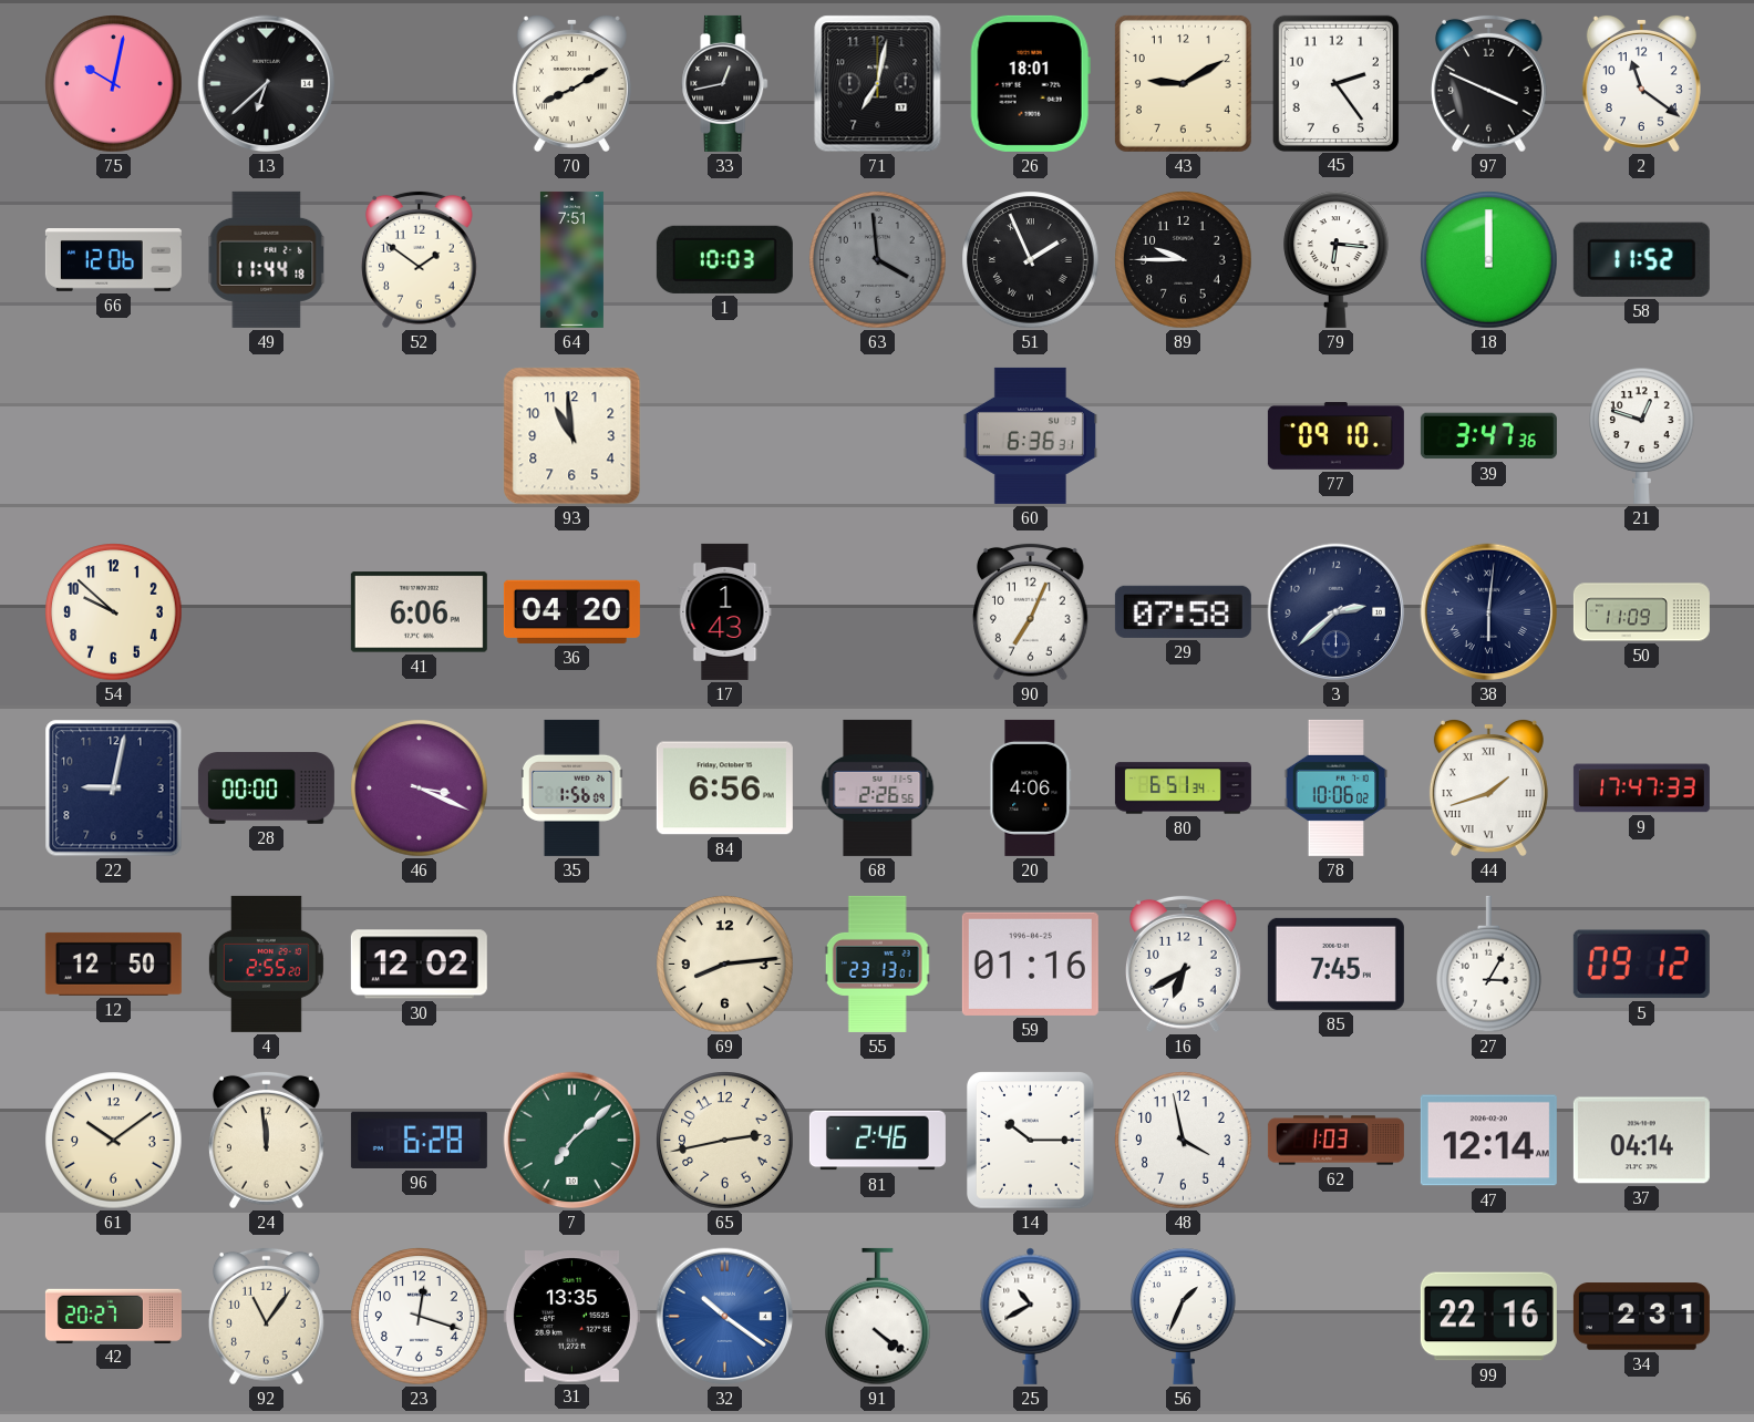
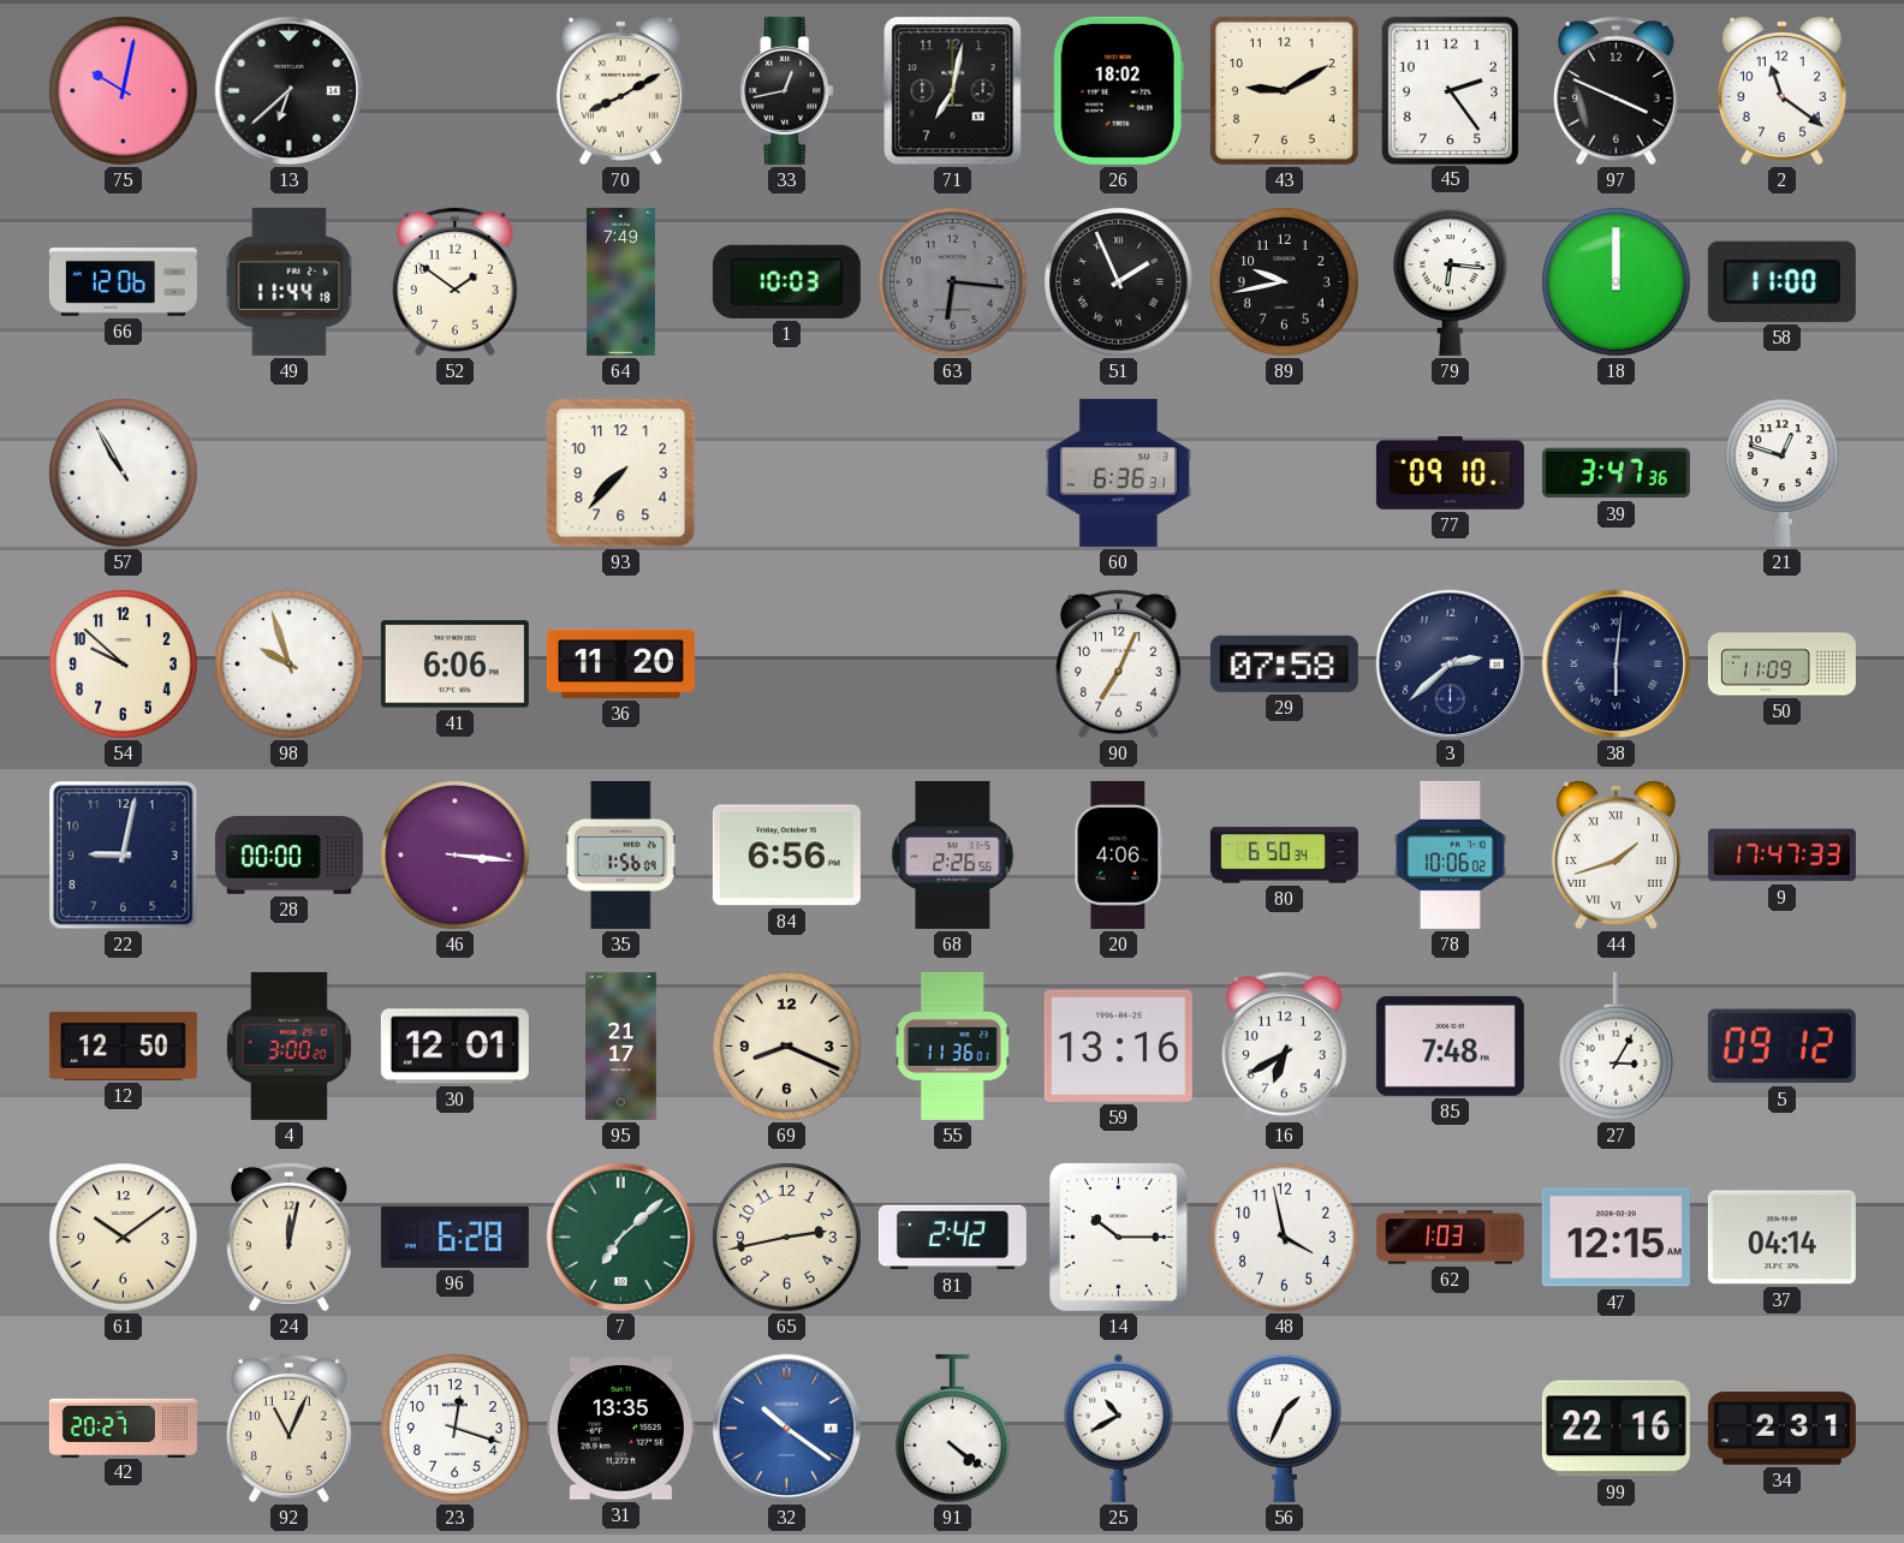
26: 18:01 -> 18:02 (1118, 90)
64: 7:51 -> 7:49 (620, 281)
63: 3:59 -> 6:16 (953, 282)
89: 9:45 -> 9:43 (1285, 282)
58: 11:52 -> 11:00 (1781, 281)
57: none -> 10:55 (124, 473)
93: 10:59 -> 7:37 (621, 473)
98: none -> 9:57 (290, 665)
36: 04:20 -> 11:20 (620, 663)
17: 1:43 -> none (725, 611)
46: 3:19 -> 3:16 (456, 856)
80: 6:51 -> 6:50 (1284, 856)
4: 2:55 -> 3:00 (288, 1045)
30: 12:02 -> 12:01 (454, 1047)
95: none -> 21:17 (621, 1045)
69: 8:14 -> 8:19 (787, 1047)
55: 23:13 -> 11:36 (952, 1045)
59: 01:16 -> 13:16 (1118, 1045)
85: 7:45 -> 7:48 (1450, 1045)
24: 11:59 -> 12:02 (288, 1237)
81: 2:46 -> 2:42 (952, 1238)
47: 12:14 -> 12:15 (1616, 1238)
92: 11:06 -> 11:04 (288, 1428)
